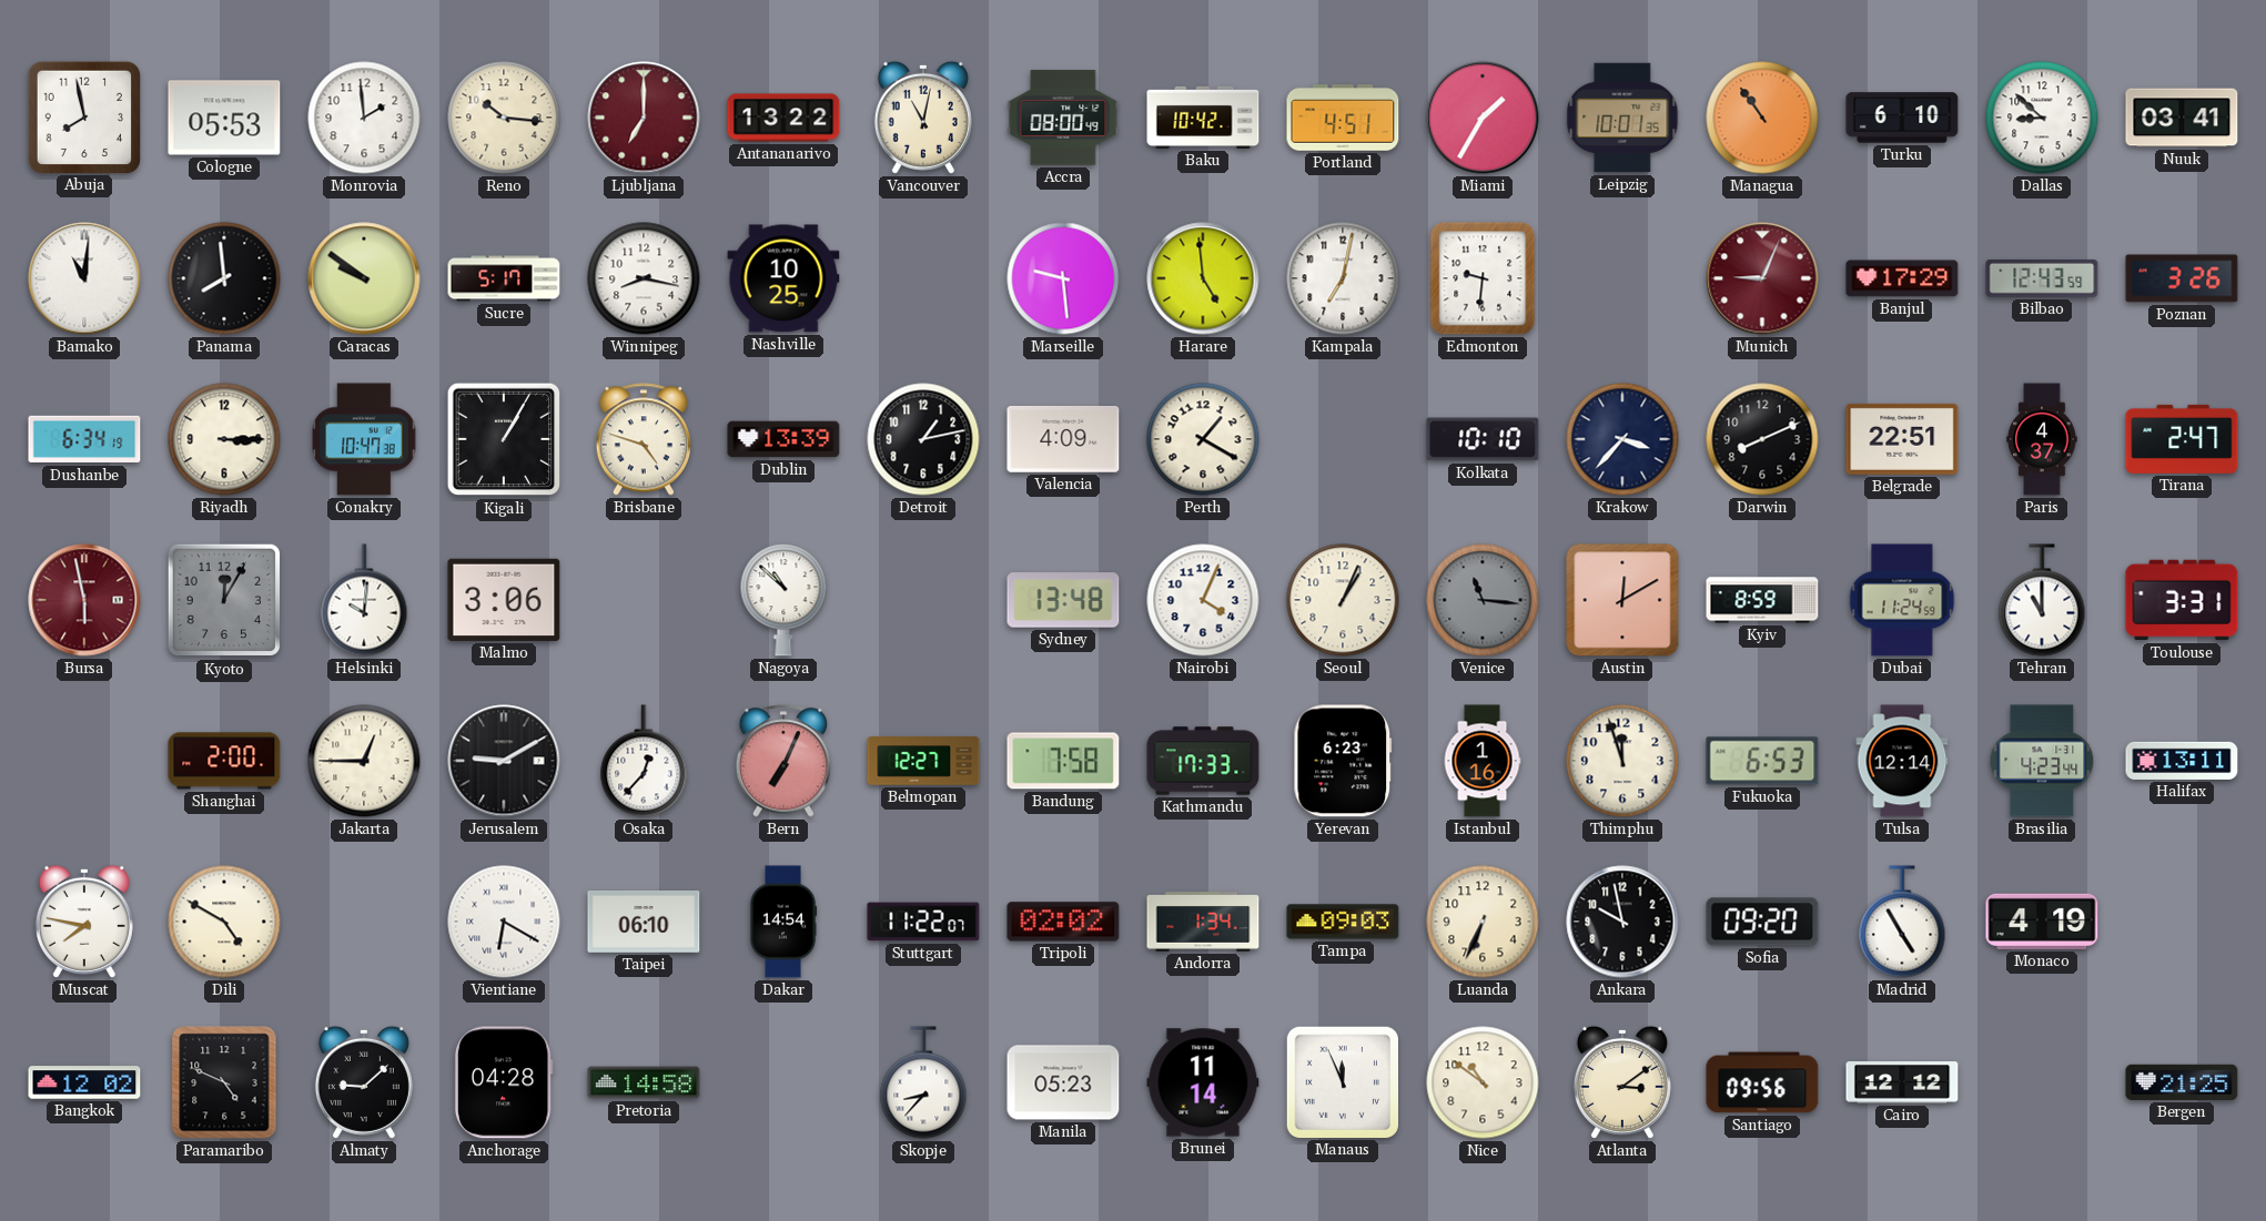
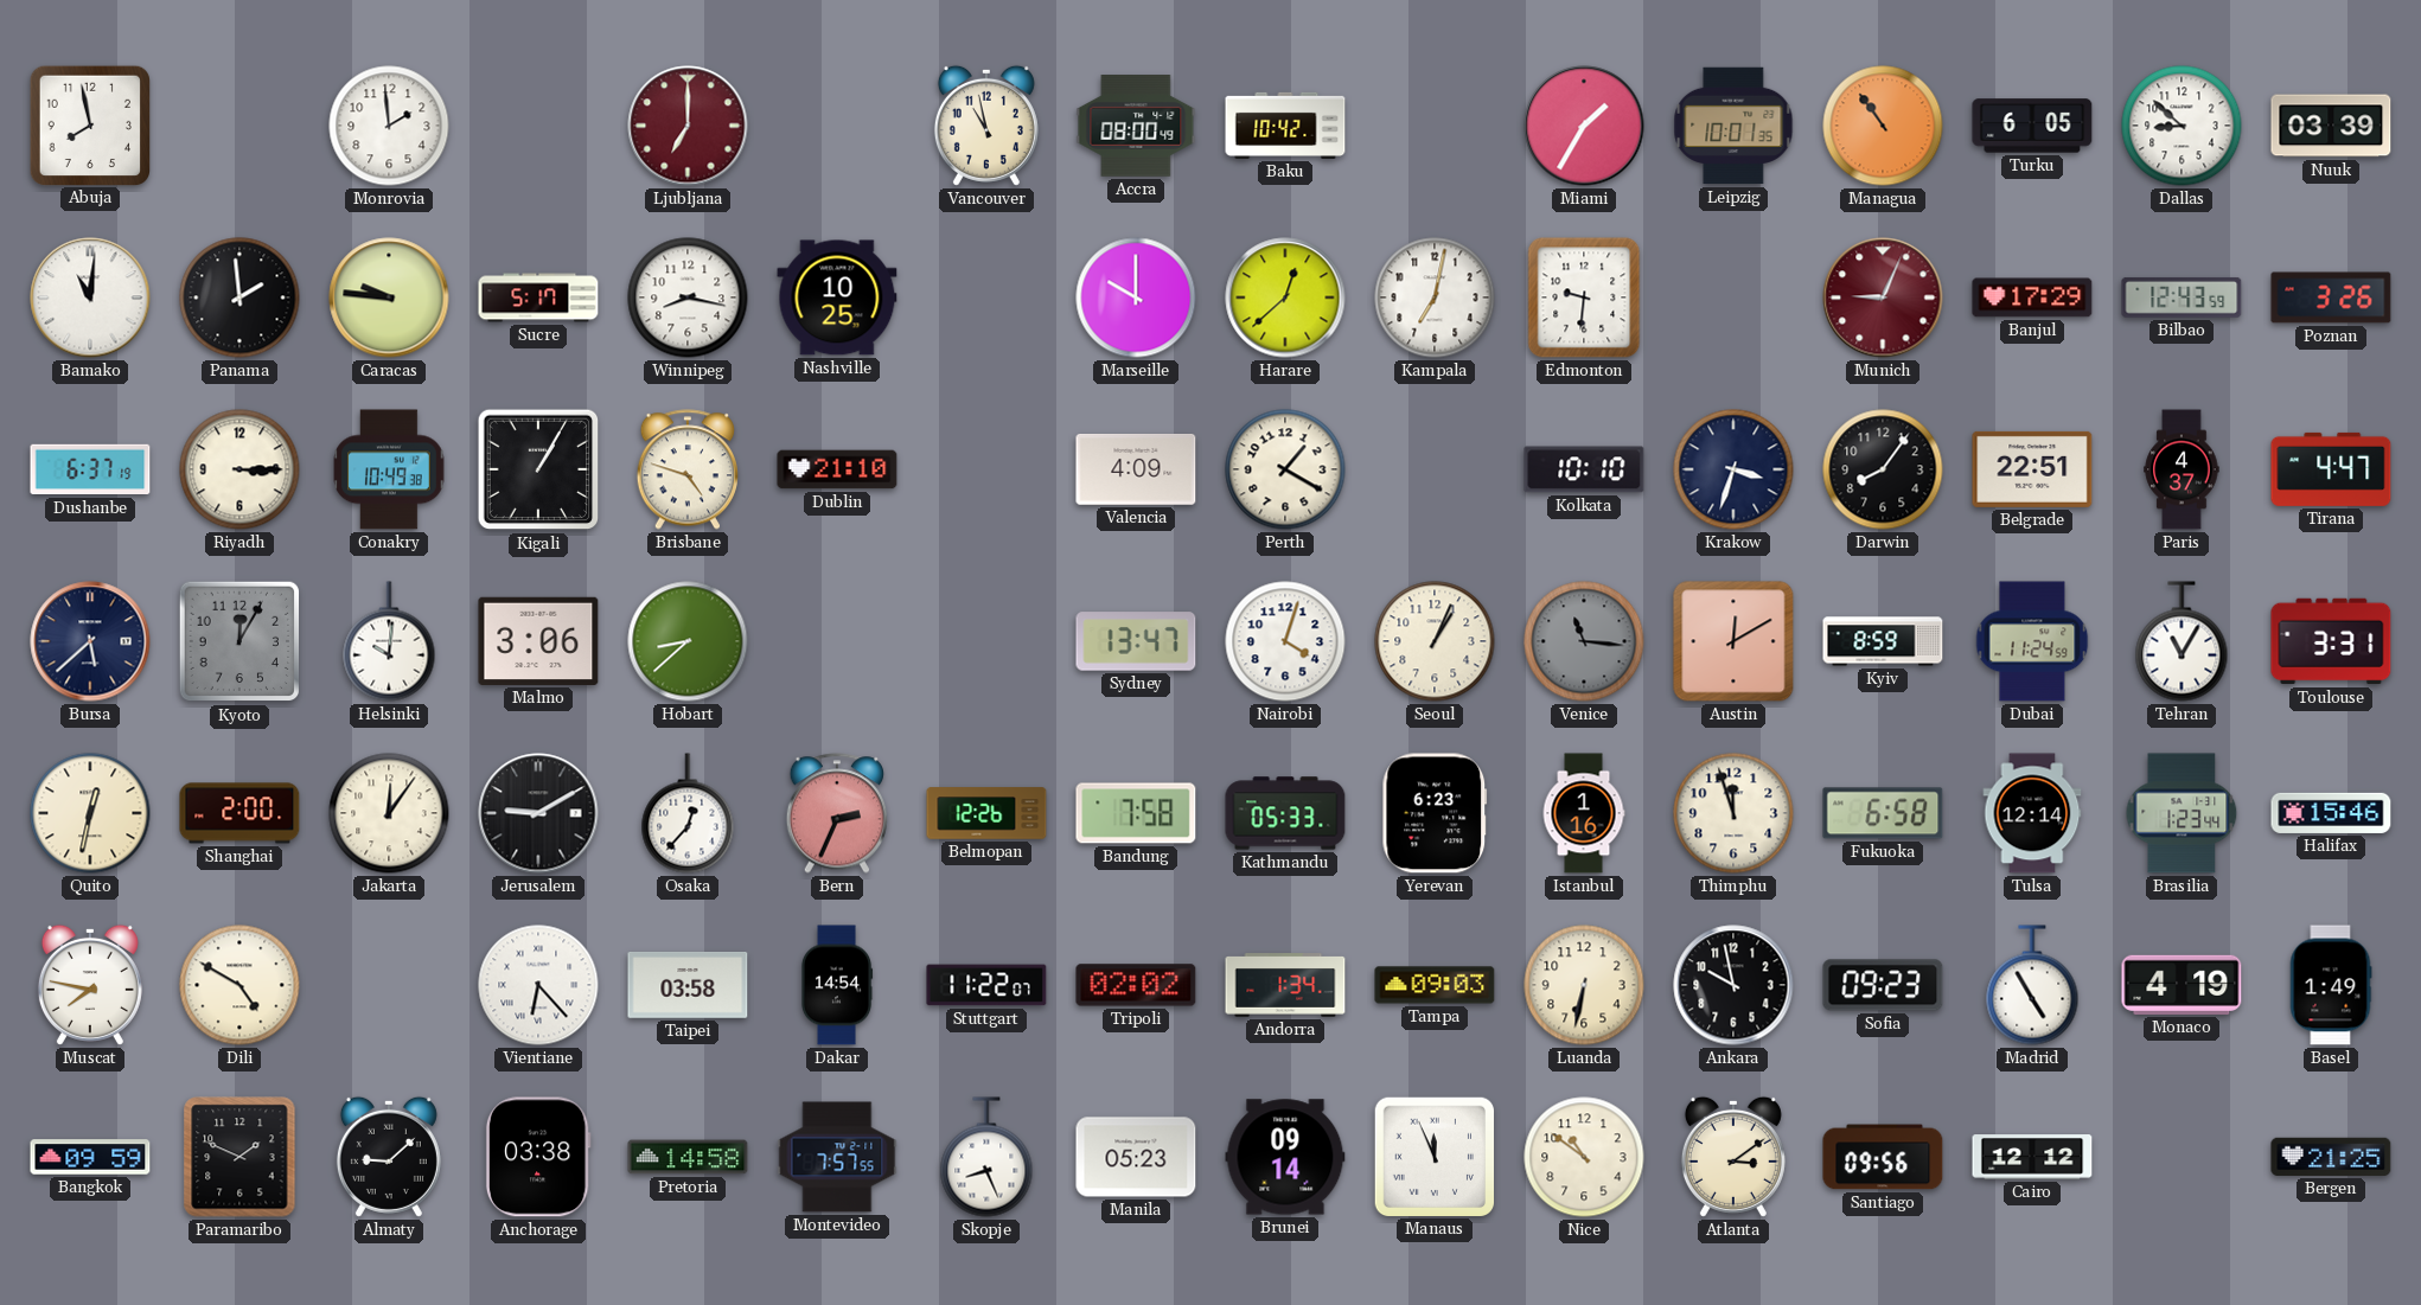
Cologne: 05:53 -> none (224, 118)
Reno: 10:16 -> none (504, 118)
Antananarivo: 13:22 -> none (783, 118)
Vancouver: 11:02 -> 10:58 (986, 126)
Portland: 4:51 -> none (1343, 119)
Turku: 6:10 -> 6:05 (2032, 126)
Nuuk: 03:41 -> 03:39 (2331, 126)
Panama: 7:59 -> 1:59 (239, 298)
Caracas: 9:51 -> 9:46 (389, 298)
Marseille: 9:29 -> 10:00 (1136, 298)
Harare: 4:59 -> 12:38 (1285, 298)
Dushanbe: 6:34 -> 6:37 (90, 469)
Conakry: 10:47 -> 10:49 (389, 469)
Dublin: 13:39 -> 21:10 (837, 469)
Detroit: 1:13 -> none (923, 439)
Krakow: 3:37 -> 3:33 (1733, 469)
Darwin: 8:11 -> 8:06 (1883, 469)
Tirana: 2:47 -> 4:47 (2331, 469)
Bursa: 5:58 -> 5:38 (90, 641)
Bursa dial: burgundy -> navy (90, 641)
Hobart: none -> 8:38 (688, 641)
Nagoya: 10:52 -> none (783, 600)
Sydney: 13:48 -> 13:47 (1136, 641)
Nairobi: 4:04 -> 4:03 (1285, 641)
Tehran: 11:00 -> 11:05 (2182, 641)
Quito: none -> 12:32 (90, 813)
Jakarta: 12:45 -> 12:06 (389, 813)
Bern: 7:04 -> 2:34 (836, 813)
Belmopan: 12:27 -> 12:26 (986, 813)
Kathmandu: 17:33 -> 05:33 (1285, 813)
Fukuoka: 6:53 -> 6:58 (1883, 813)
Brasilia: 4:23 -> 1:23 (2182, 813)
Halifax: 13:11 -> 15:46 (2331, 813)
Vientiane: 6:20 -> 6:23 (538, 985)
Taipei: 06:10 -> 03:58 (688, 986)
Luanda: 6:34 -> 6:32 (1584, 985)
Sofia: 09:20 -> 09:23 (1883, 985)
Basel: none -> 1:49 (2331, 985)
Bangkok: 12:02 -> 09:59 (90, 1157)
Paramaribo: 4:49 -> 1:49 (239, 1157)
Anchorage: 04:28 -> 03:38 (538, 1157)
Montevideo: none -> 7:57 (837, 1157)
Skopje: 8:37 -> 8:26 (986, 1157)
Brunei: 11:14 -> 09:14 (1285, 1157)
